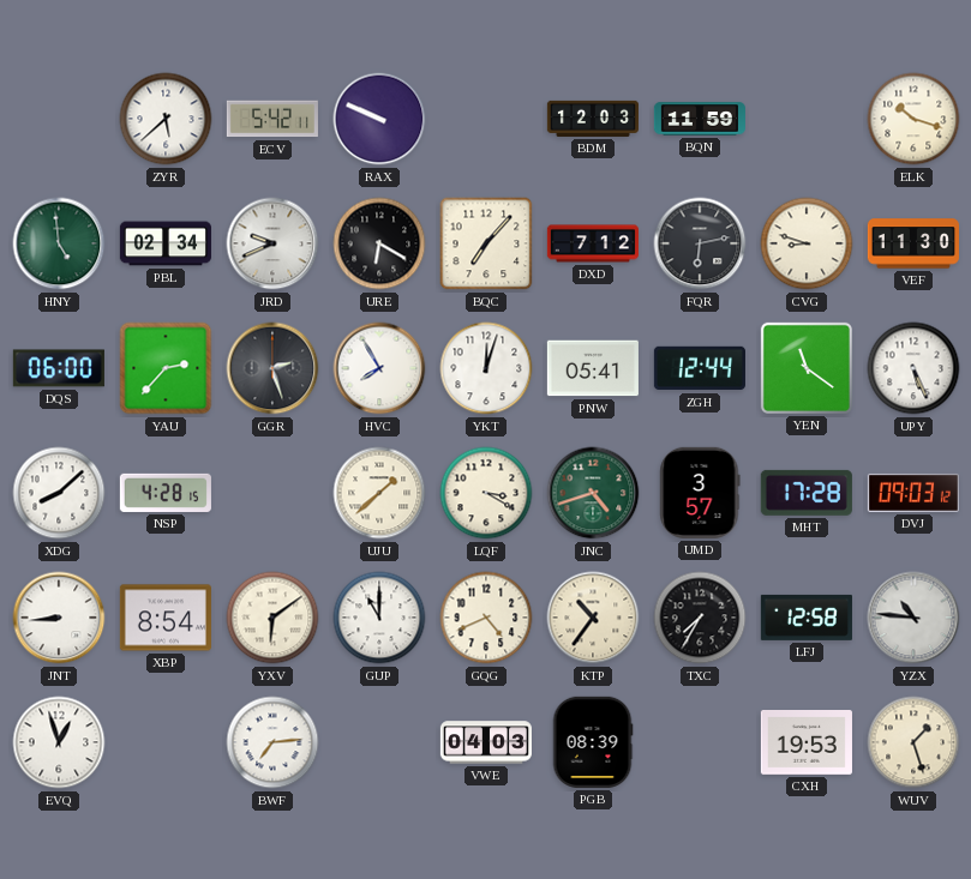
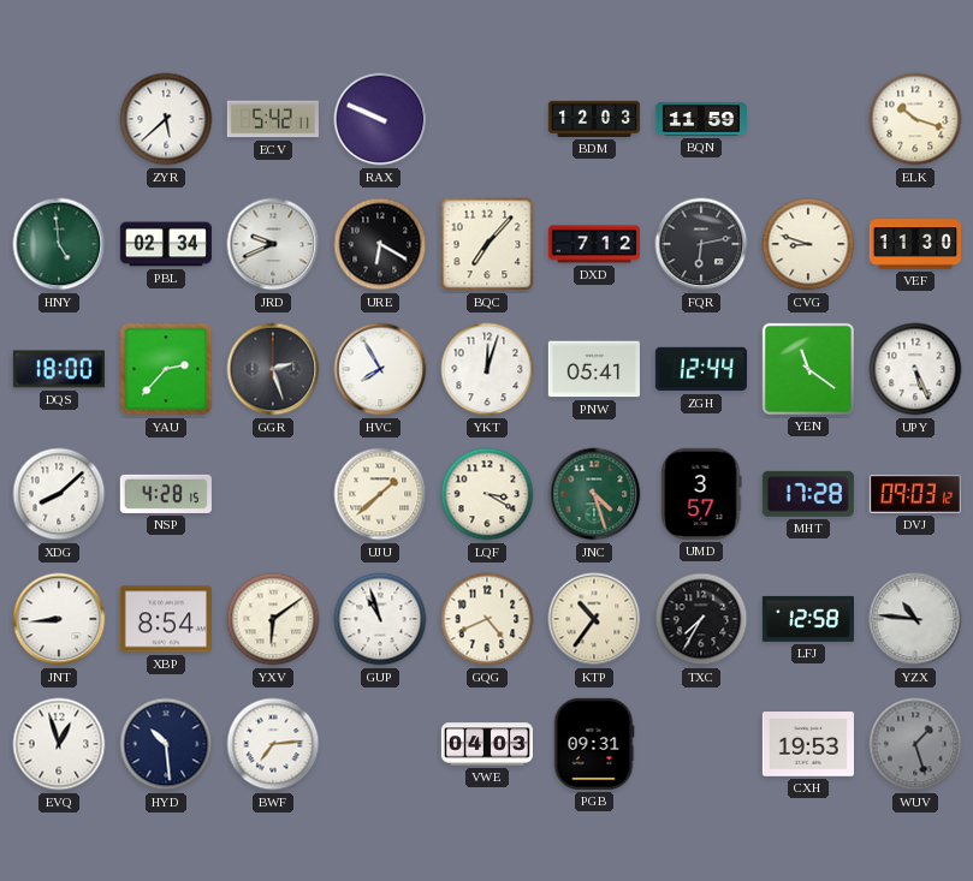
DQS: 06:00 -> 18:00 (59, 369)
JNC: 4:42 -> 4:27 (594, 494)
GUP: 11:00 -> 10:57 (380, 619)
HYD: none -> 10:29 (166, 744)
PGB: 08:39 -> 09:31 (594, 744)
WUV dial: cream -> grey (915, 744)
